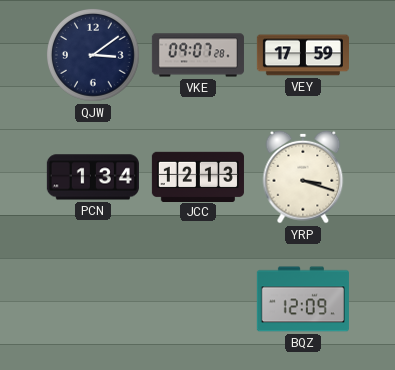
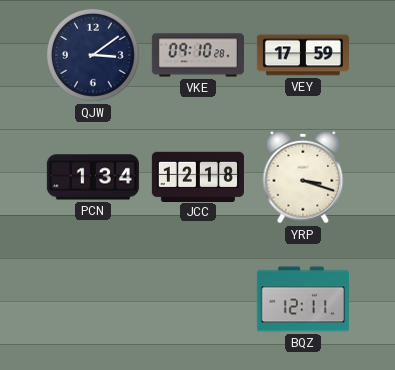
VKE: 09:07 -> 09:10 (198, 55)
JCC: 12:13 -> 12:18 (198, 176)
BQZ: 12:09 -> 12:11 (303, 299)
